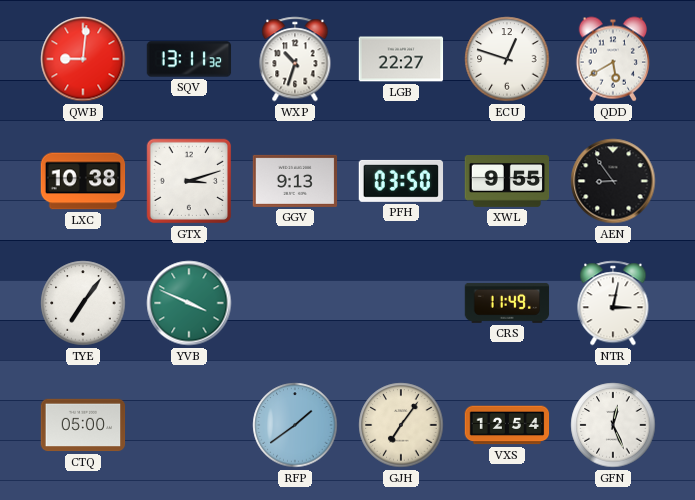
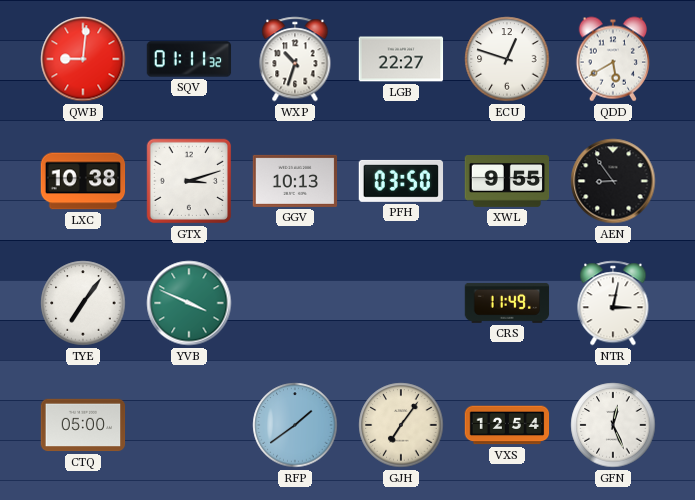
SQV: 13:11 -> 01:11 (189, 59)
GGV: 9:13 -> 10:13 (295, 181)
